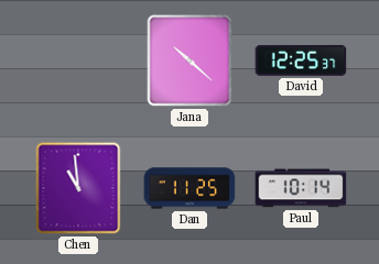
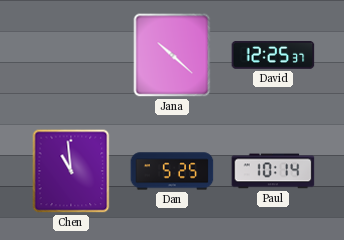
Dan: 11:25 -> 5:25 (172, 171)
